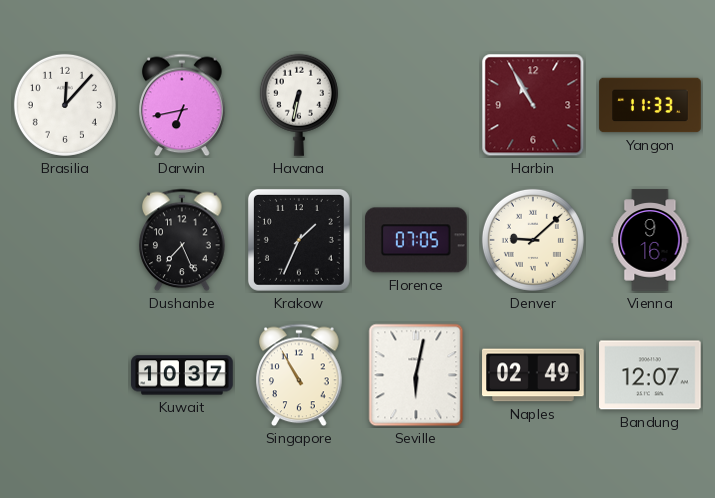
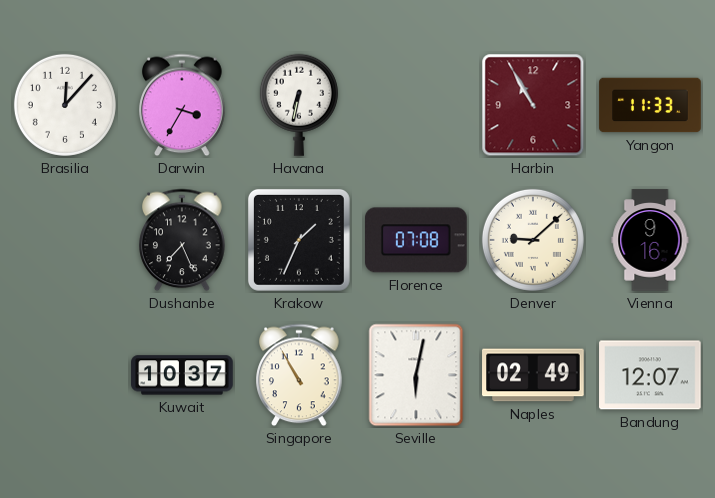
Darwin: 6:43 -> 3:35 (182, 105)
Florence: 07:05 -> 07:08 (417, 240)
